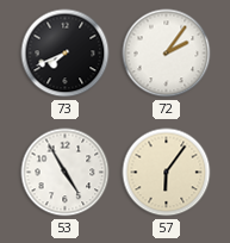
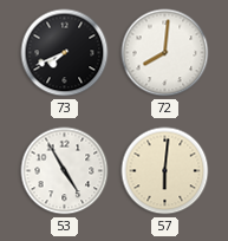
72: 2:06 -> 8:01 (165, 53)
57: 6:06 -> 6:01 (165, 171)
